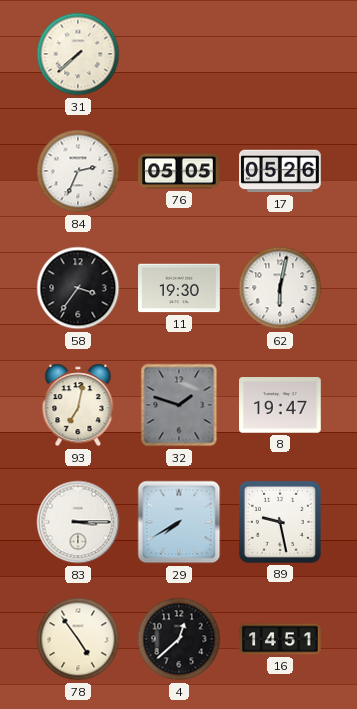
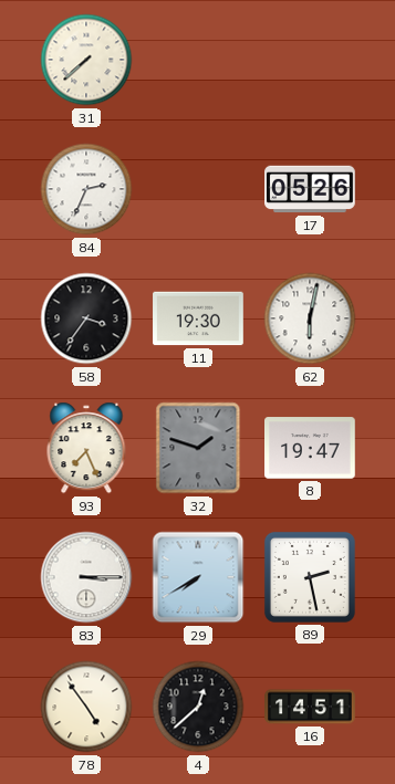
76: 05:05 -> none (179, 171)
93: 7:02 -> 7:26 (86, 448)
89: 9:28 -> 2:28 (310, 577)
